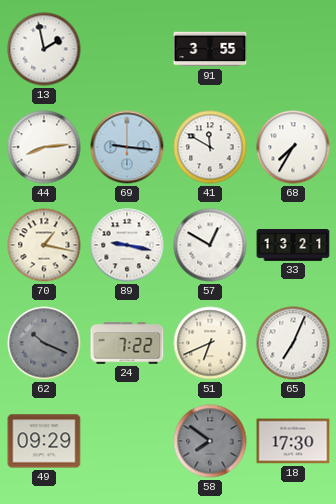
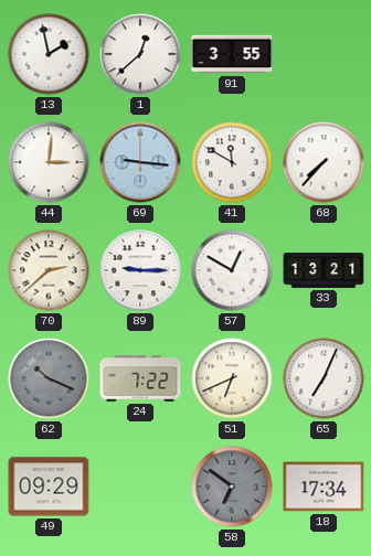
1: none -> 12:38 (140, 54)
44: 8:14 -> 3:01 (49, 162)
68: 7:35 -> 7:37 (324, 162)
70: 1:17 -> 2:38 (49, 270)
89: 9:17 -> 9:15 (140, 270)
58: 7:51 -> 6:51 (232, 487)
18: 17:30 -> 17:34 (324, 487)
